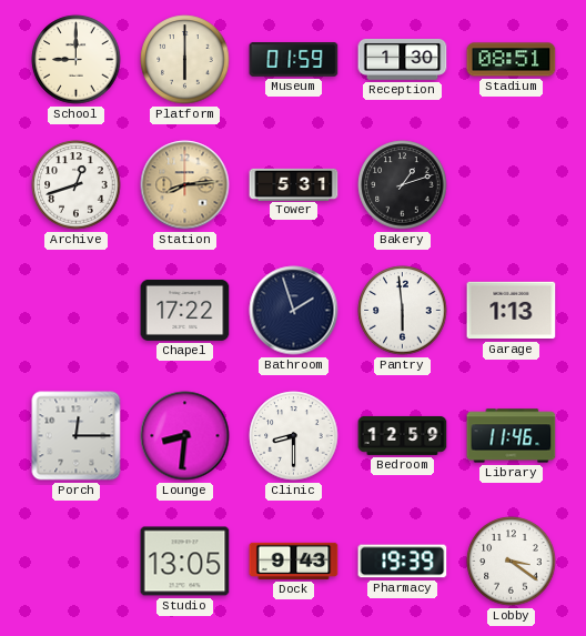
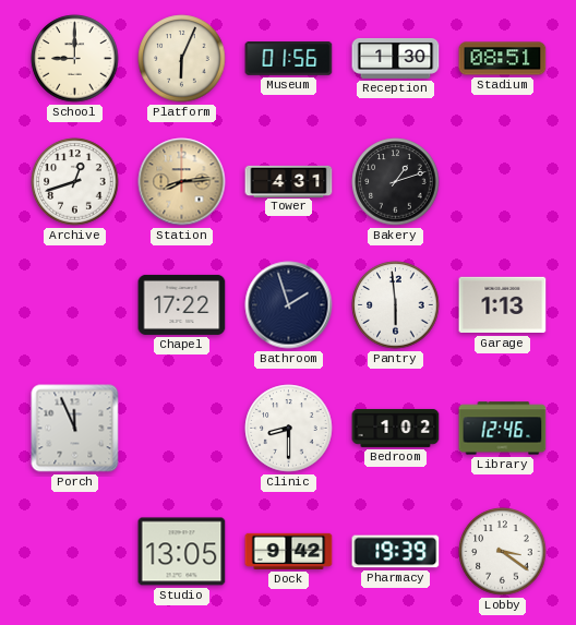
Platform: 6:00 -> 6:04 (182, 59)
Museum: 01:59 -> 01:56 (289, 59)
Tower: 5:31 -> 4:31 (289, 181)
Porch: 12:15 -> 11:56 (75, 429)
Lounge: 8:31 -> none (185, 436)
Bedroom: 12:59 -> 1:02 (396, 428)
Library: 11:46 -> 12:46 (503, 429)
Dock: 9:43 -> 9:42 (289, 551)
